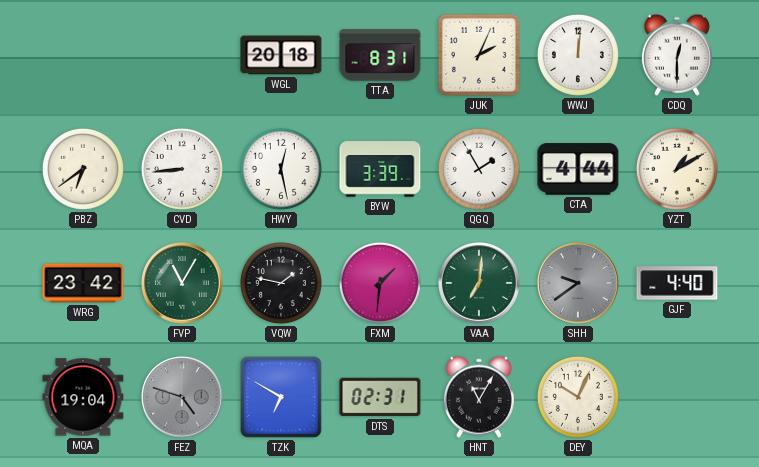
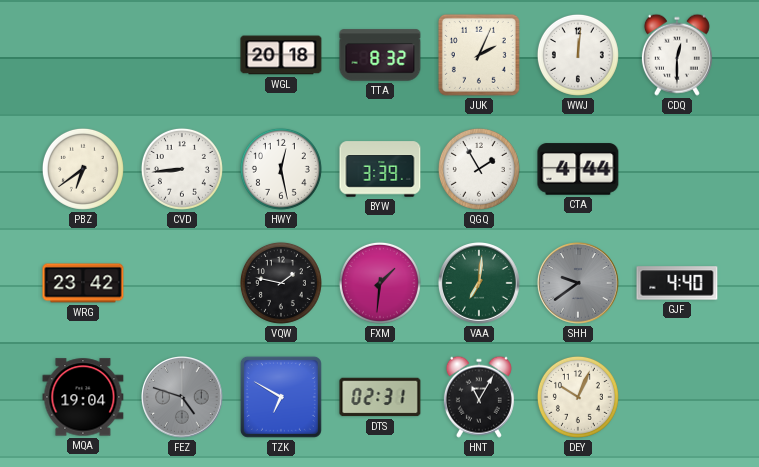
TTA: 8:31 -> 8:32 (380, 55)
YZT: 1:10 -> none (677, 169)
FVP: 11:05 -> none (182, 283)
